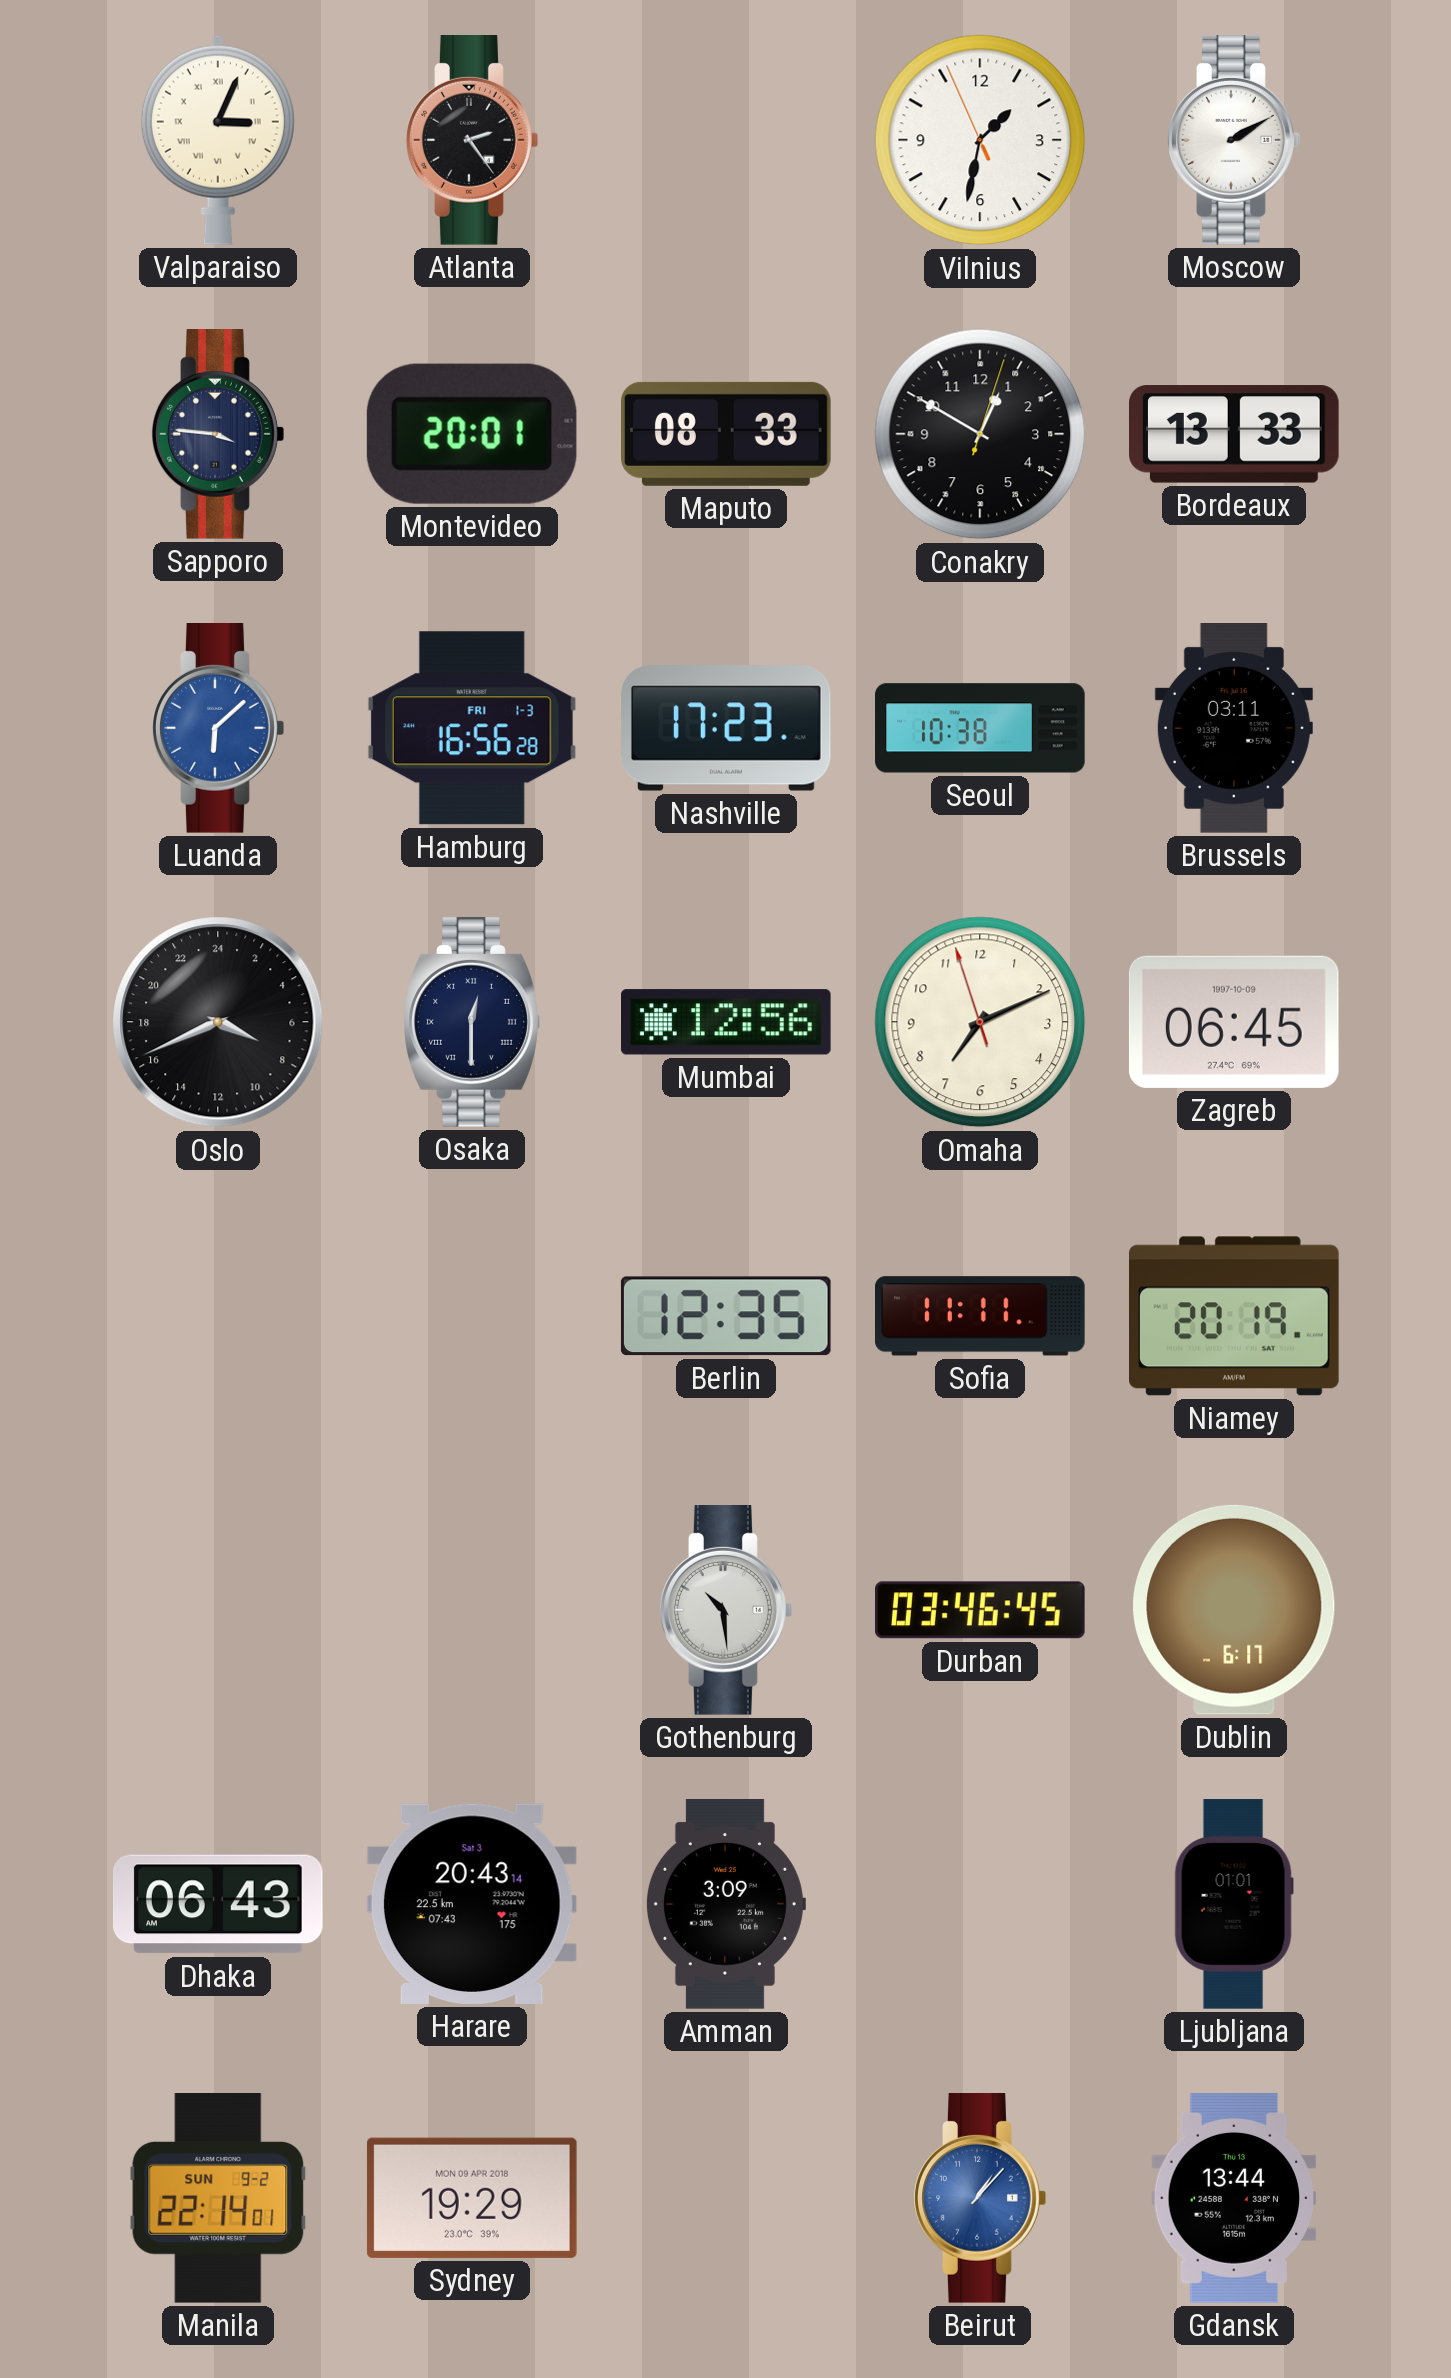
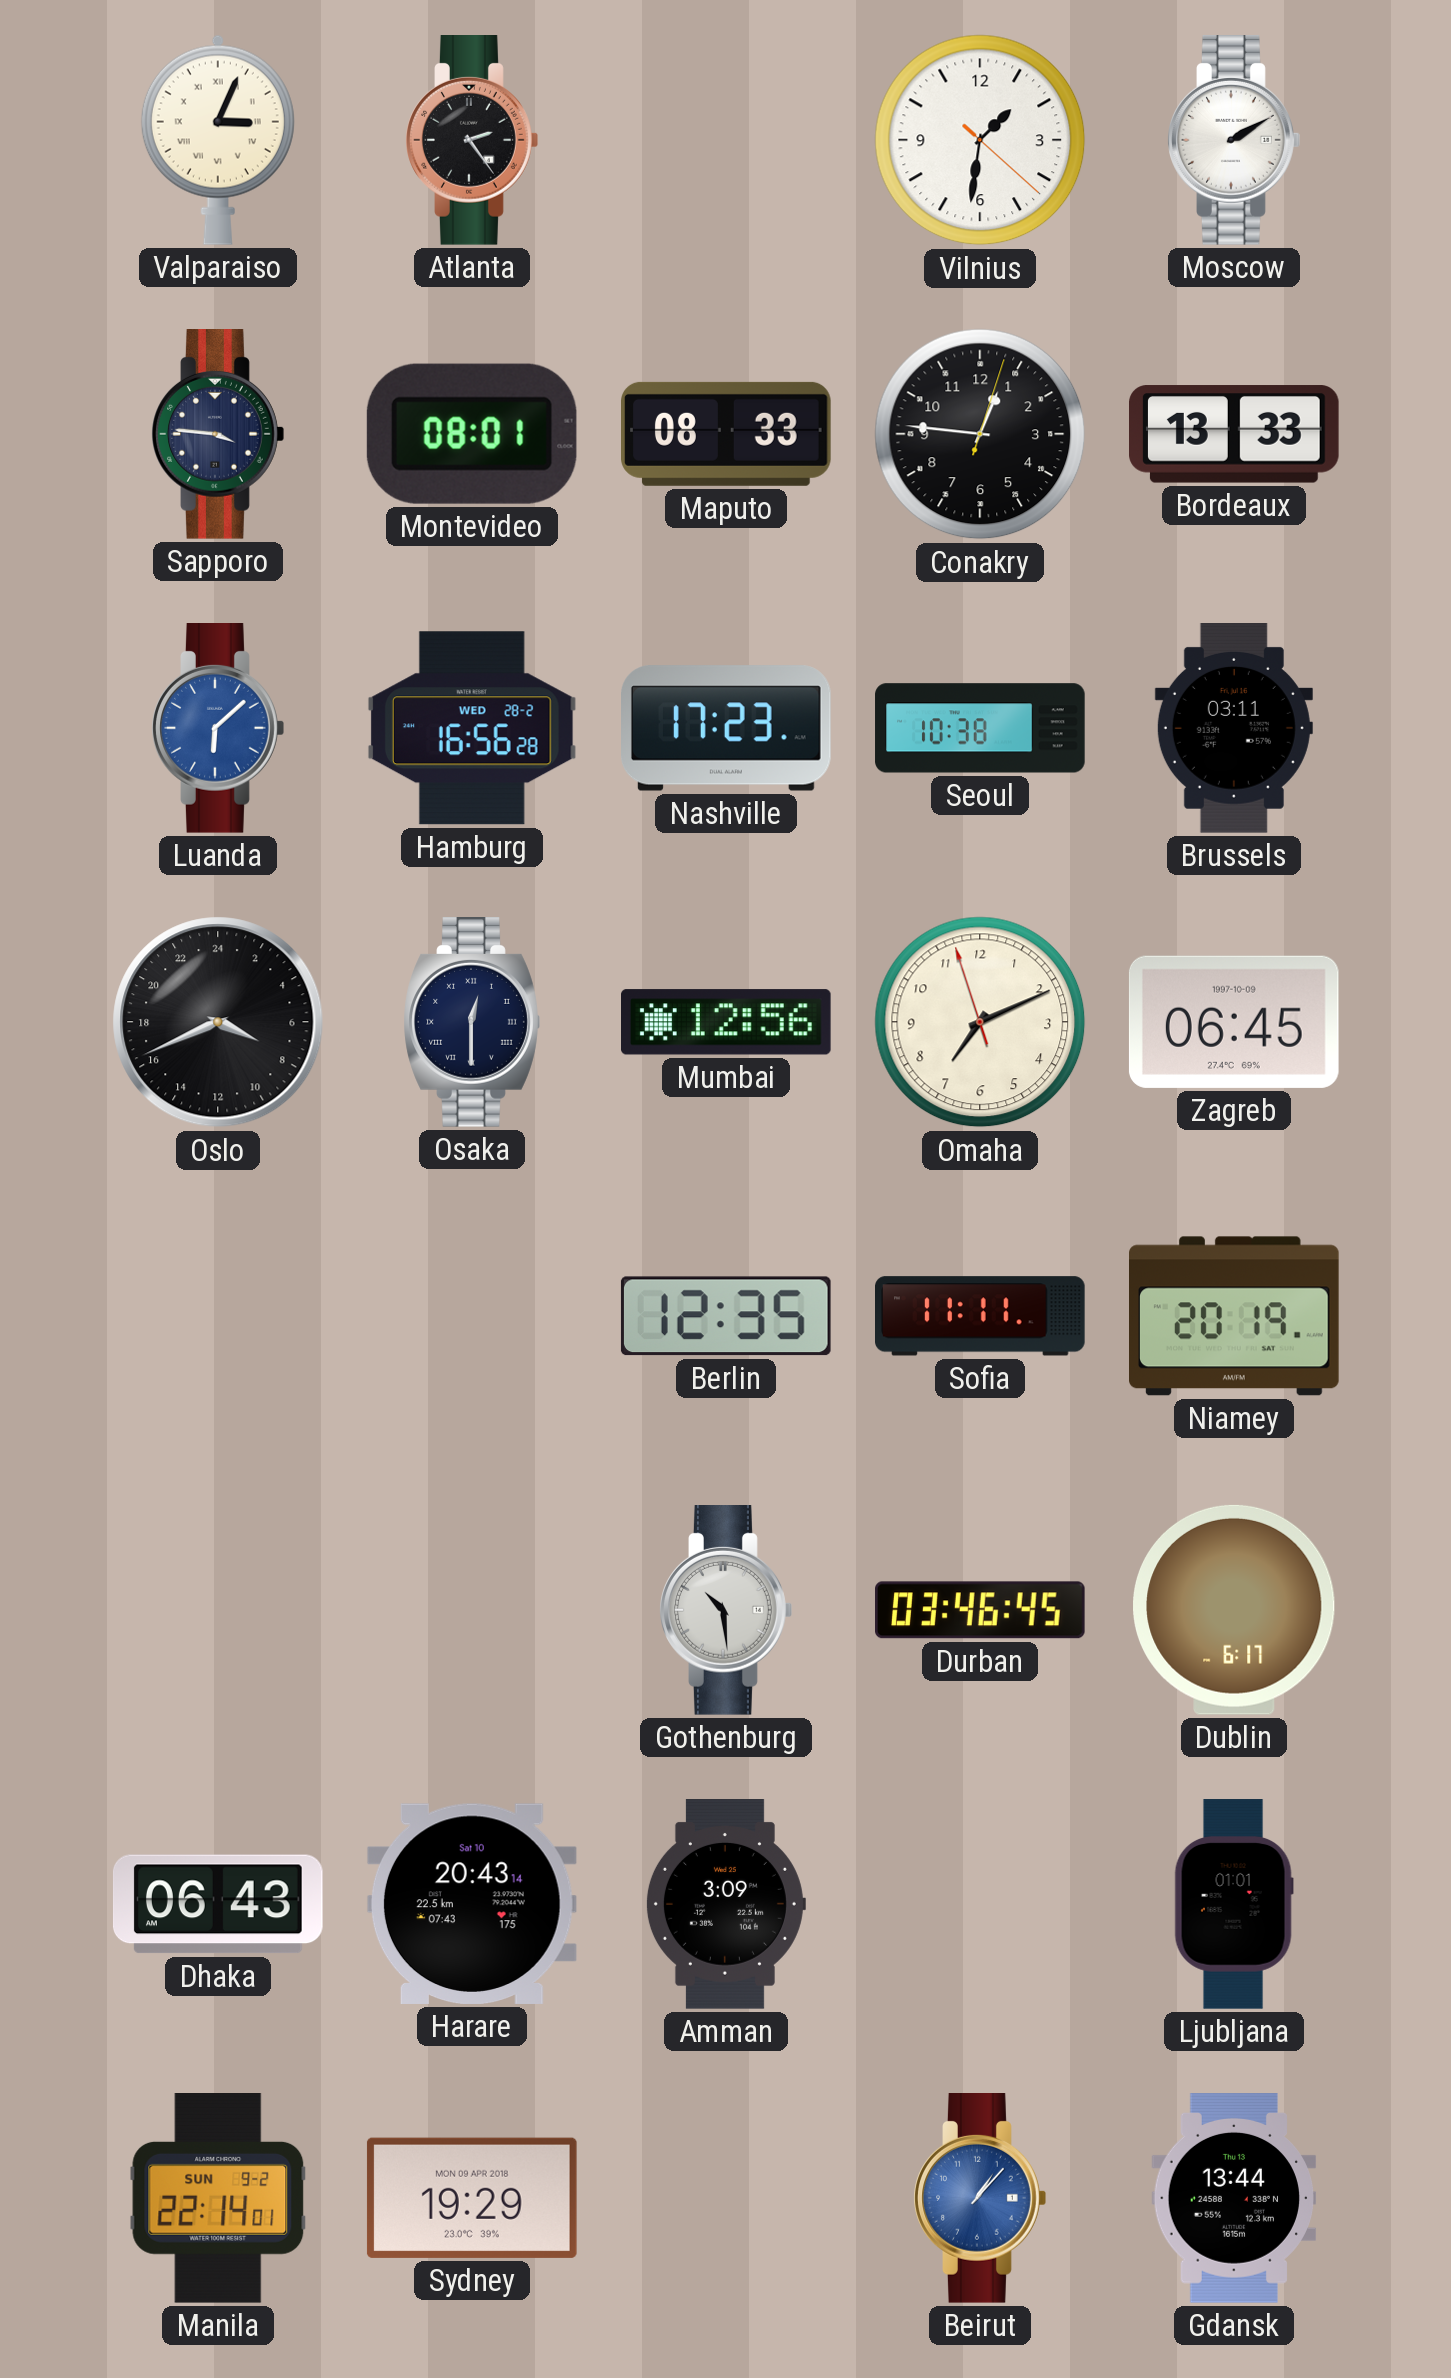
Vilnius: 1:31:56 -> 1:31:22 (980, 140)
Montevideo: 20:01 -> 08:01 (472, 434)
Conakry: 12:50 -> 12:46 (980, 434)
Hamburg date: FRI 1-3 -> WED 28-2 (472, 728)
Harare date: Sat 3 -> Sat 10 (472, 1904)
